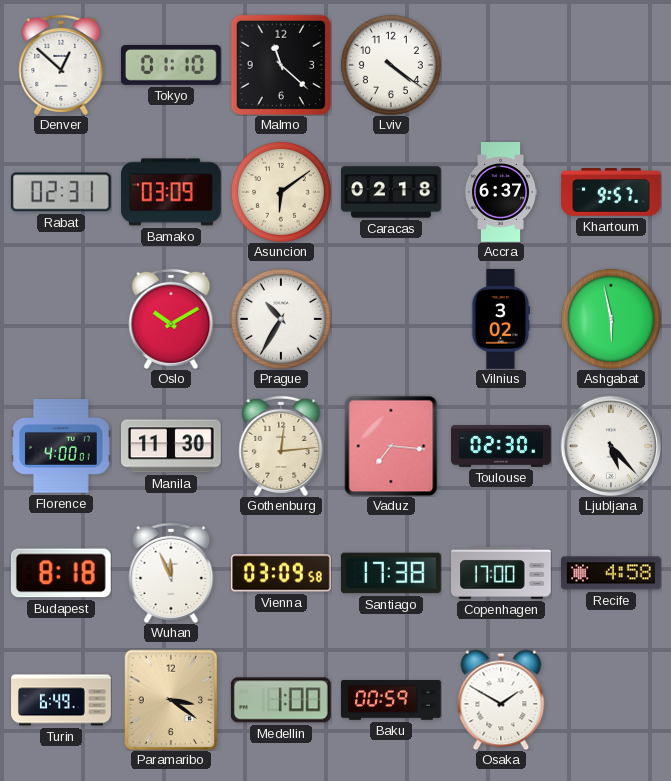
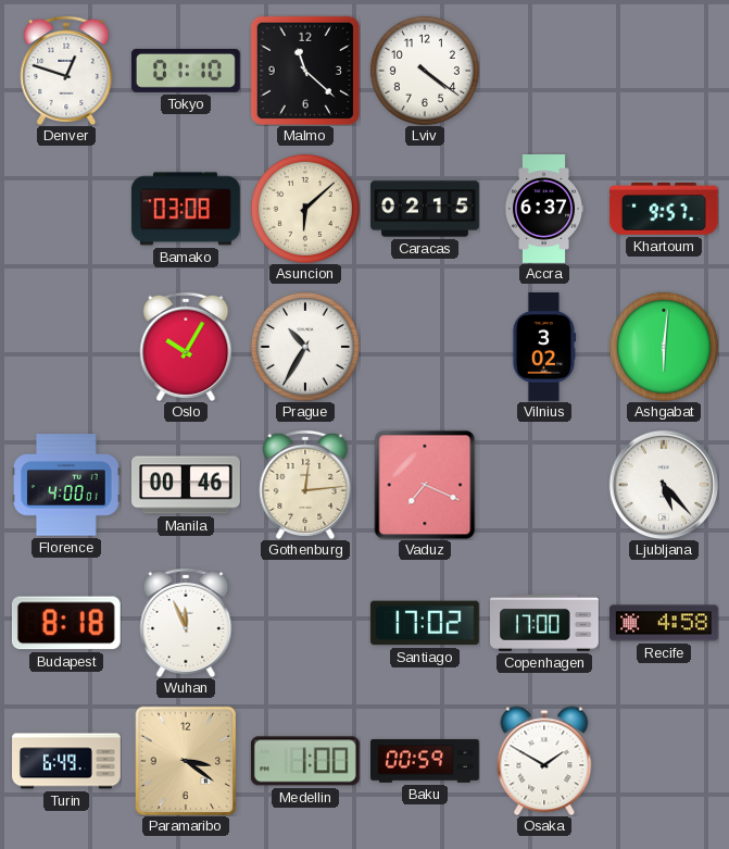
Denver: 12:52 -> 12:48 (66, 71)
Rabat: 02:31 -> none (61, 192)
Bamako: 03:09 -> 03:08 (187, 209)
Asuncion: 6:09 -> 6:08 (305, 209)
Caracas: 02:18 -> 02:15 (425, 209)
Oslo: 10:10 -> 10:05 (186, 347)
Ashgabat: 5:58 -> 6:01 (664, 347)
Manila: 11:30 -> 00:46 (187, 485)
Vaduz: 7:16 -> 7:19 (425, 485)
Toulouse: 02:30 -> none (501, 446)
Vienna: 03:09 -> none (281, 573)
Santiago: 17:38 -> 17:02 (425, 623)
